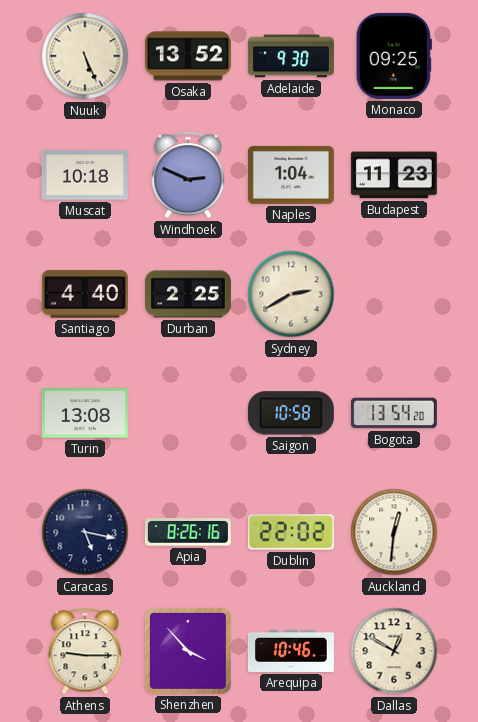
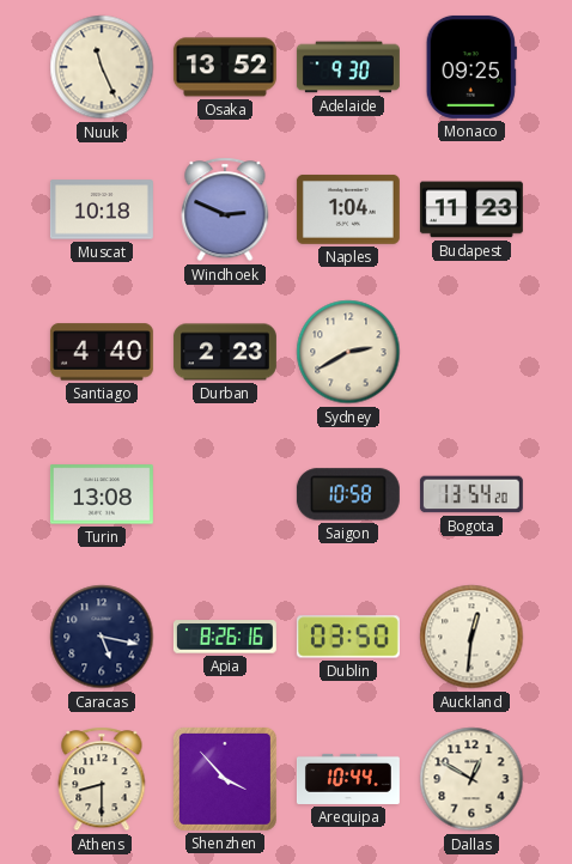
Nuuk: 5:26 -> 11:26 (102, 67)
Durban: 2:25 -> 2:23 (225, 352)
Dublin: 22:02 -> 03:50 (348, 637)
Athens: 9:15 -> 8:30 (102, 779)
Arequipa: 10:46 -> 10:44 (348, 779)
